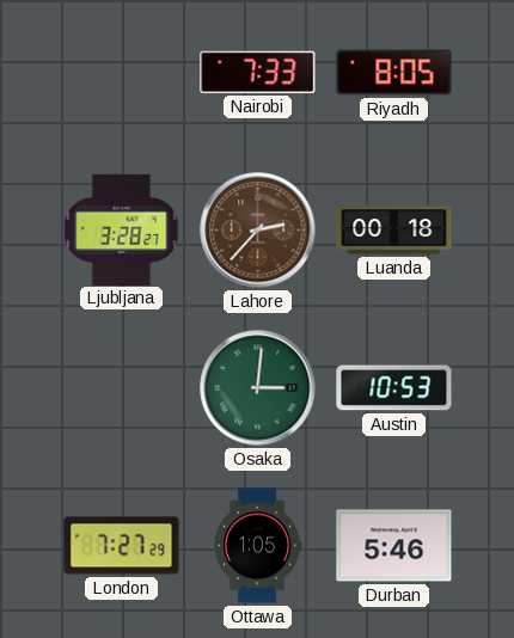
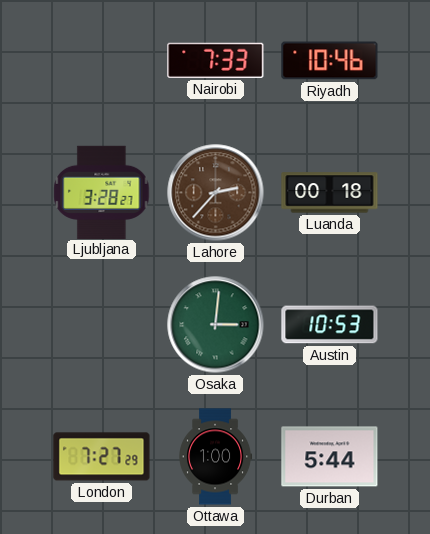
Riyadh: 8:05 -> 10:46 (330, 61)
Ottawa: 1:05 -> 1:00 (216, 457)
Durban: 5:46 -> 5:44 (330, 457)
